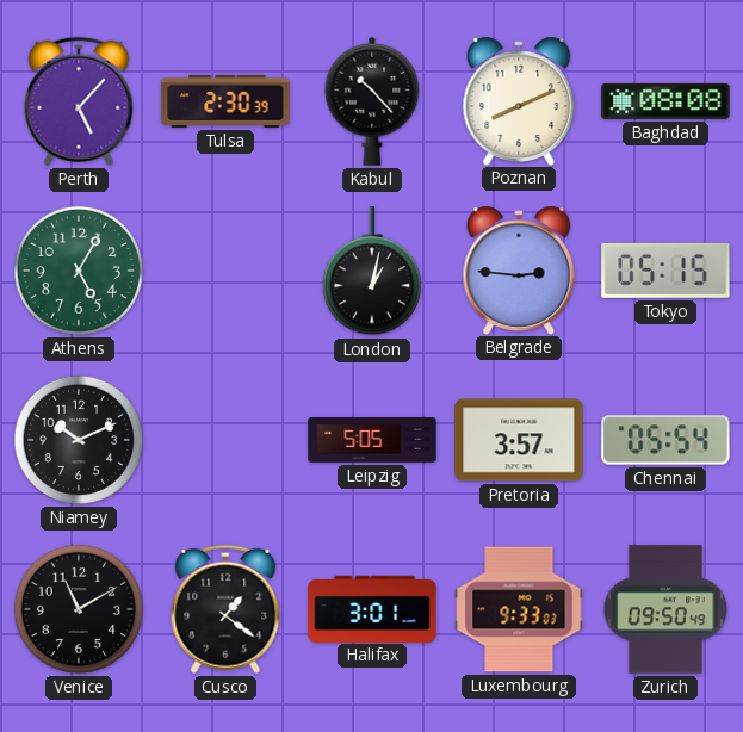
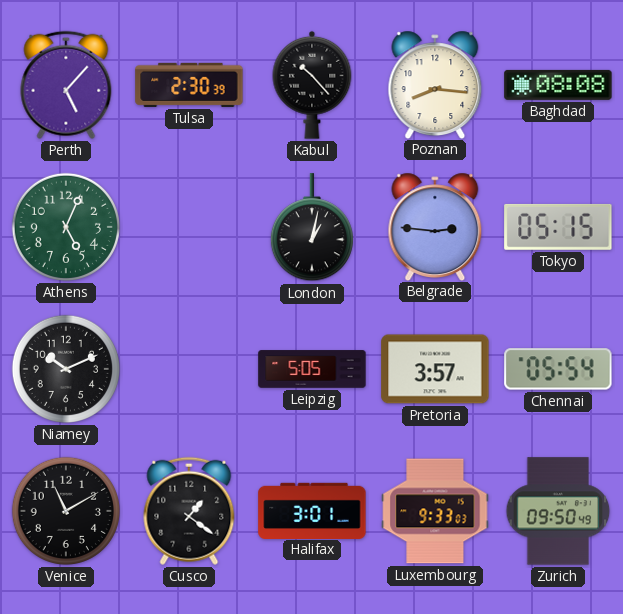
Poznan: 8:11 -> 8:16 (435, 84)
Athens: 5:05 -> 5:04 (66, 227)
